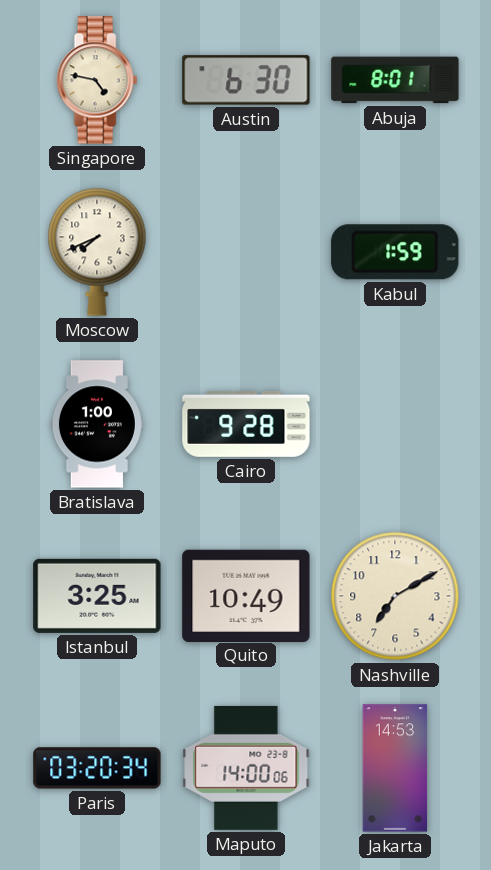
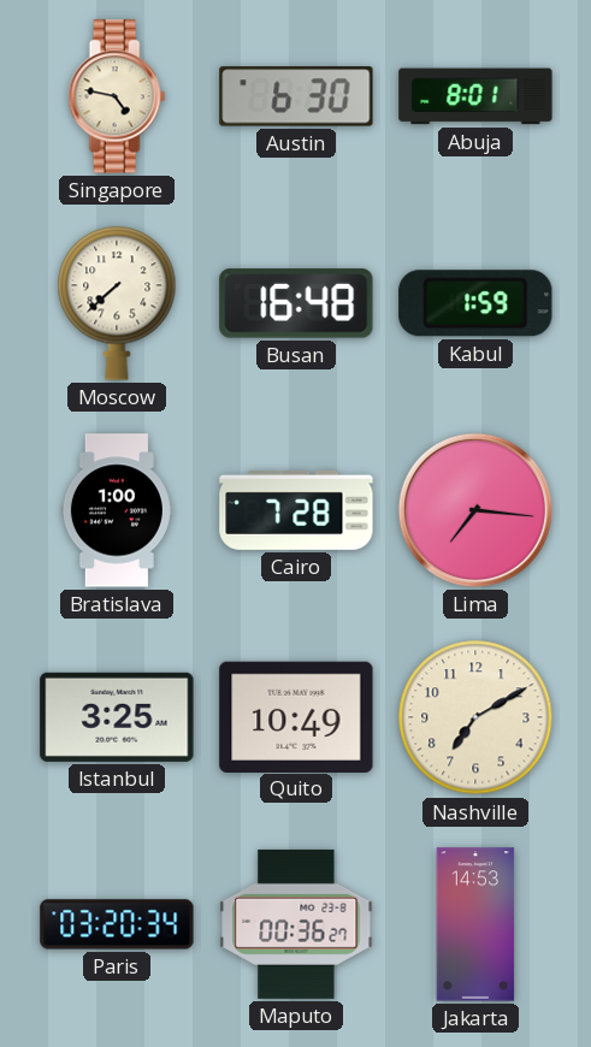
Moscow: 7:41 -> 7:38 (117, 303)
Busan: none -> 16:48 (296, 303)
Cairo: 9:28 -> 7:28 (296, 510)
Lima: none -> 7:16 (475, 510)
Maputo: 14:00 -> 00:36 (296, 924)
